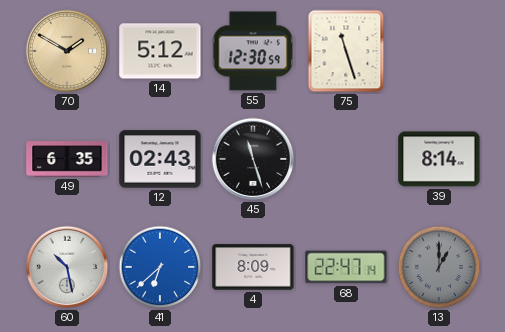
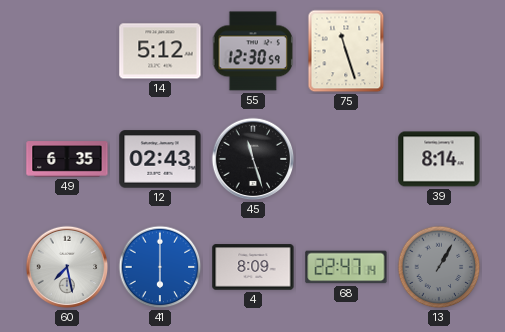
70: 1:50 -> none (67, 51)
60: 10:28 -> 7:28 (67, 267)
41: 6:38 -> 6:00 (160, 267)
13: 1:00 -> 1:05 (439, 267)
